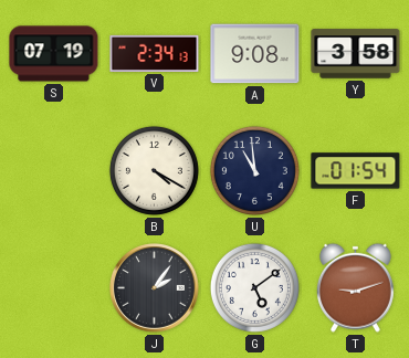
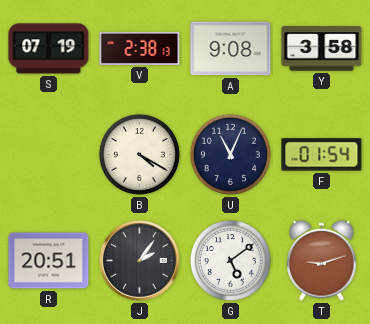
V: 2:34 -> 2:38 (140, 48)
U: 10:59 -> 11:04 (230, 154)
R: none -> 20:51 (49, 261)
